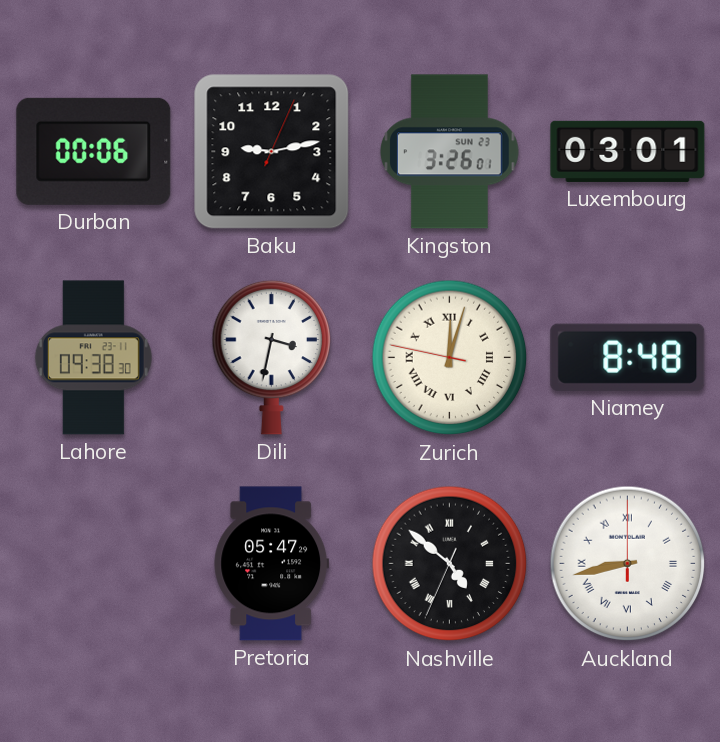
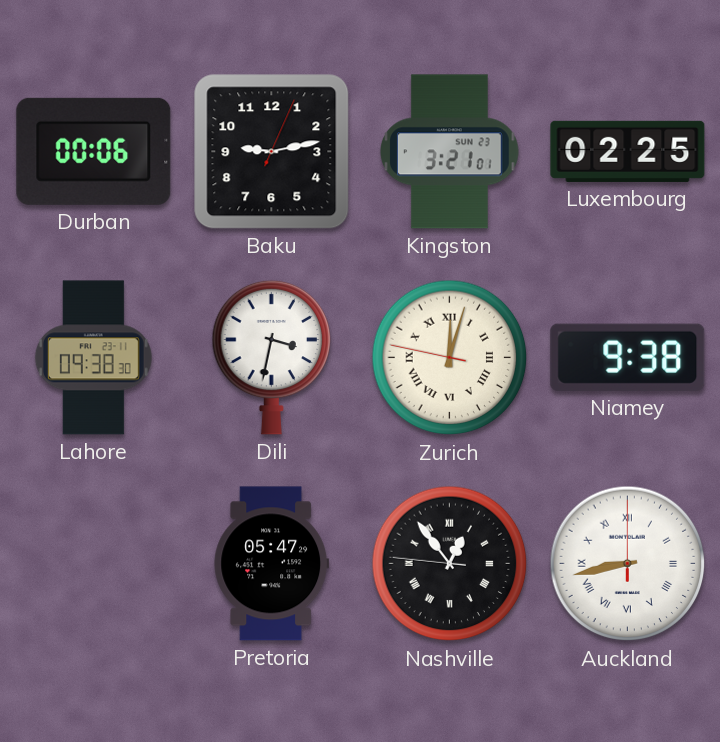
Kingston: 3:26 -> 3:21 (450, 152)
Luxembourg: 03:01 -> 02:25 (628, 151)
Niamey: 8:48 -> 9:38 (628, 357)
Nashville: 4:51 -> 12:53 (450, 564)
